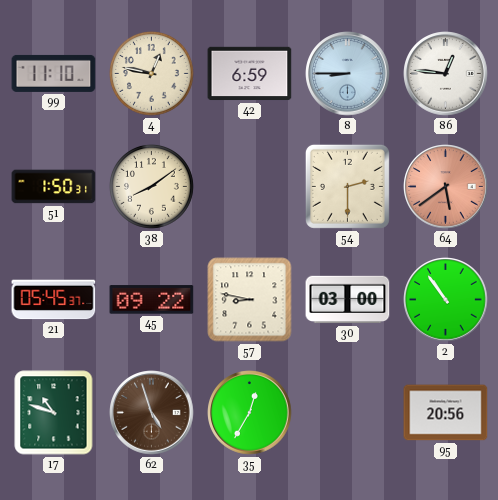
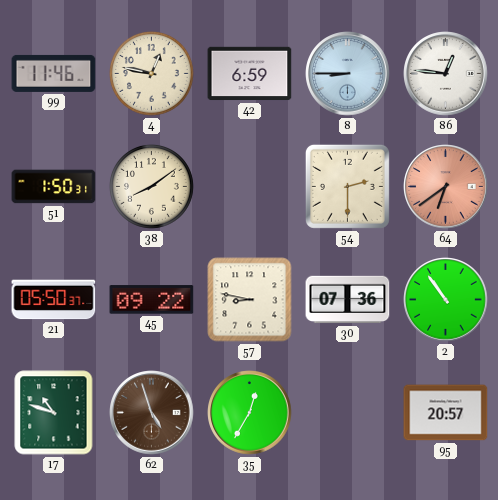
99: 11:10 -> 11:46 (54, 73)
64: 5:39 -> 6:39 (446, 187)
21: 05:45 -> 05:50 (54, 300)
30: 03:00 -> 07:36 (348, 300)
95: 20:56 -> 20:57 (446, 413)
